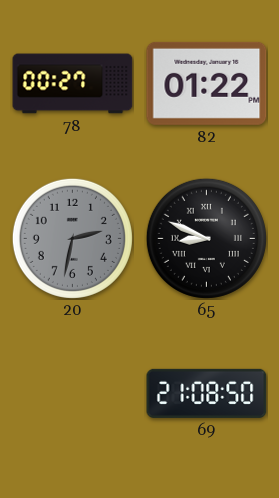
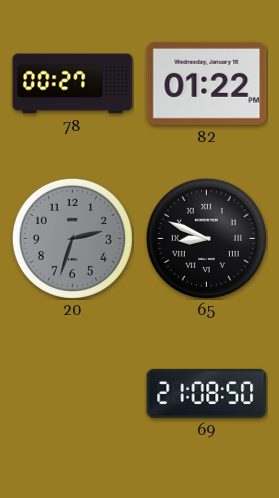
20: 2:32 -> 2:33 (72, 238)
